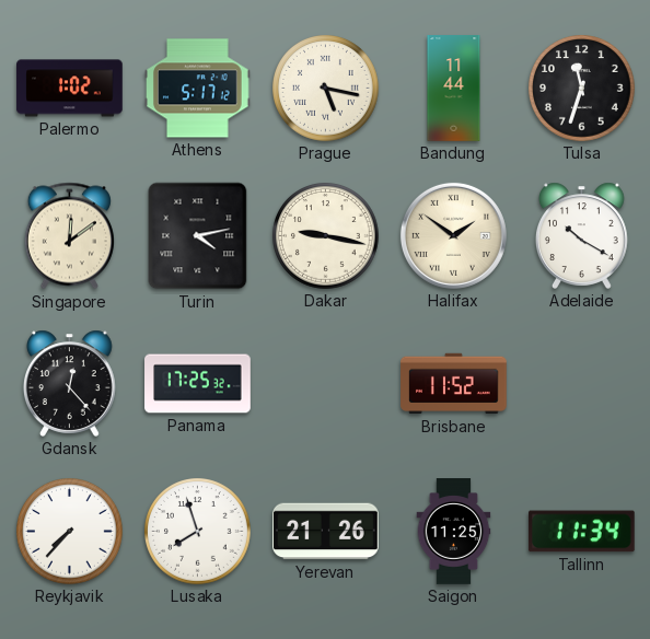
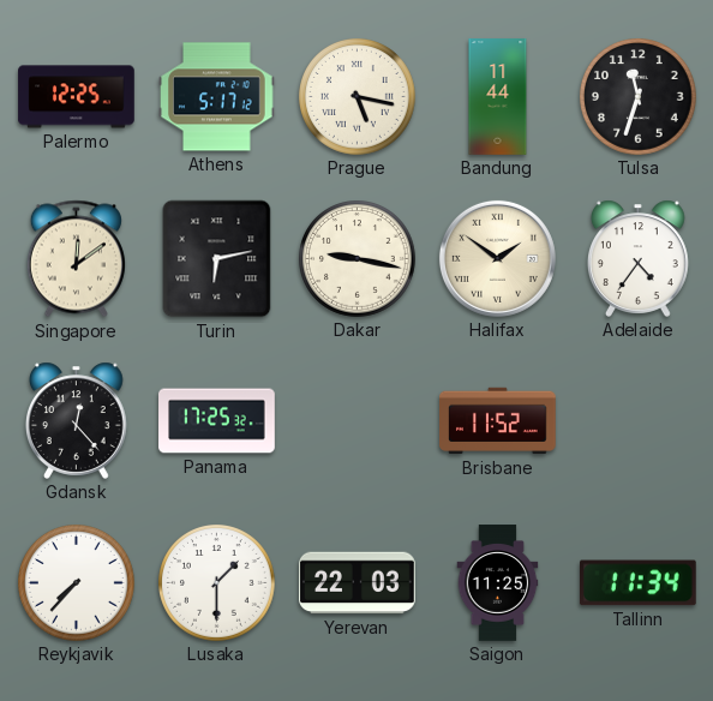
Palermo: 1:02 -> 12:25 (77, 97)
Turin: 4:13 -> 6:13 (217, 259)
Adelaide: 10:20 -> 4:36 (637, 258)
Lusaka: 7:57 -> 1:30 (217, 583)
Yerevan: 21:26 -> 22:03 (358, 583)
